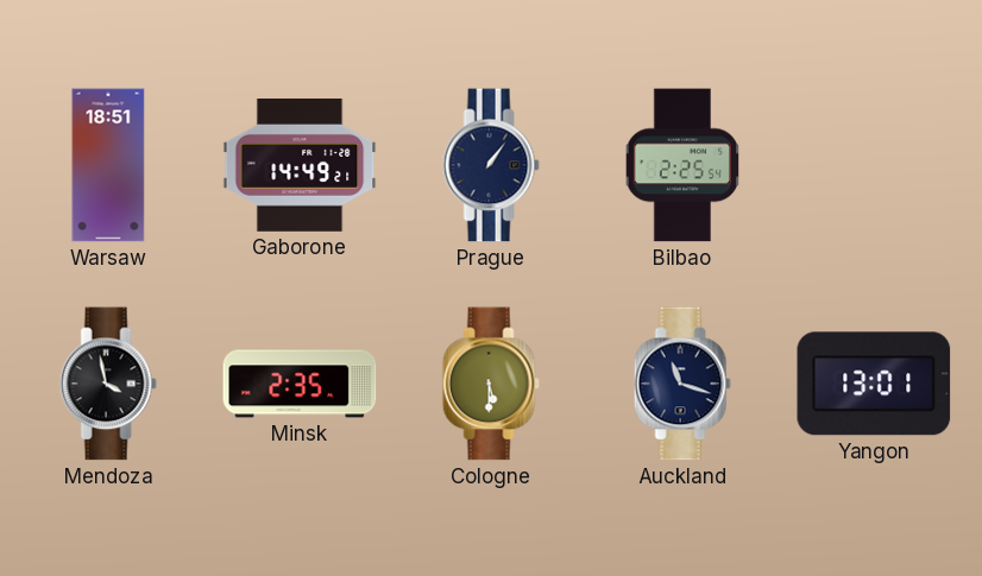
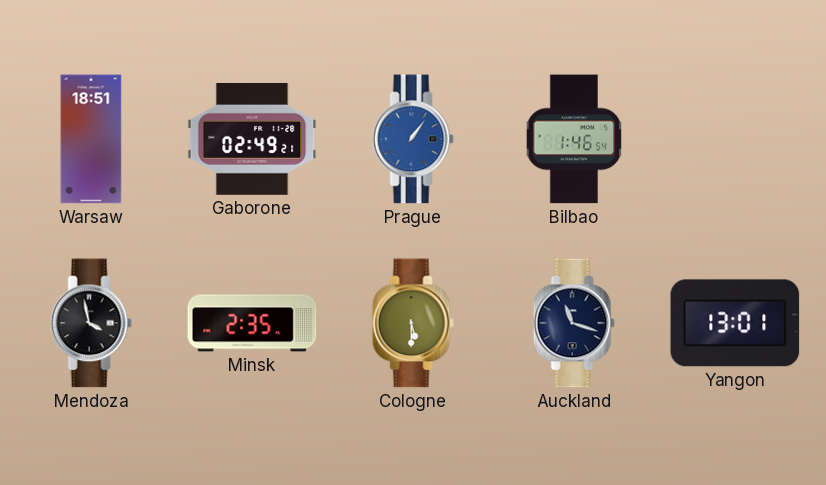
Gaborone: 14:49 -> 02:49 (252, 139)
Prague dial: navy -> blue (413, 139)
Bilbao: 2:25 -> 1:46 (573, 139)
